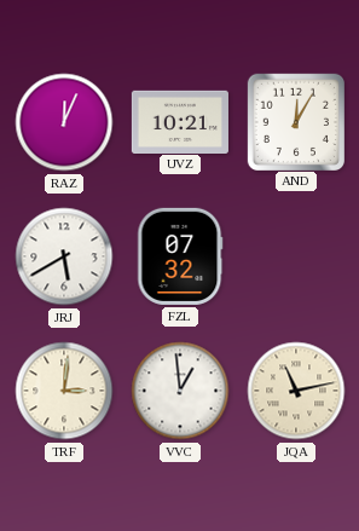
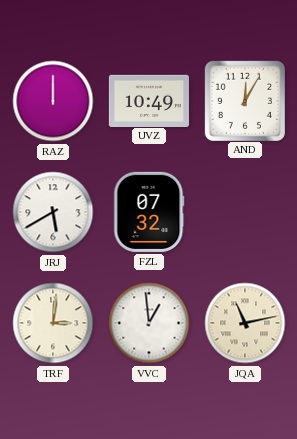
RAZ: 12:04 -> 12:00 (53, 101)
UVZ: 10:21 -> 10:49 (149, 100)
